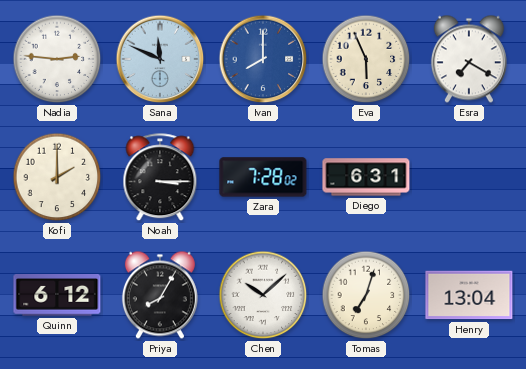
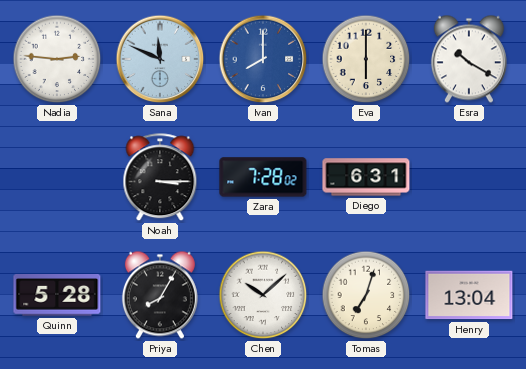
Eva: 5:56 -> 6:00 (366, 59)
Esra: 7:20 -> 10:20 (469, 59)
Kofi: 2:00 -> none (57, 177)
Quinn: 6:12 -> 5:28 (57, 295)
